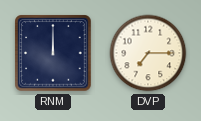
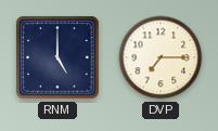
RNM: 12:00 -> 5:00 (57, 57)
